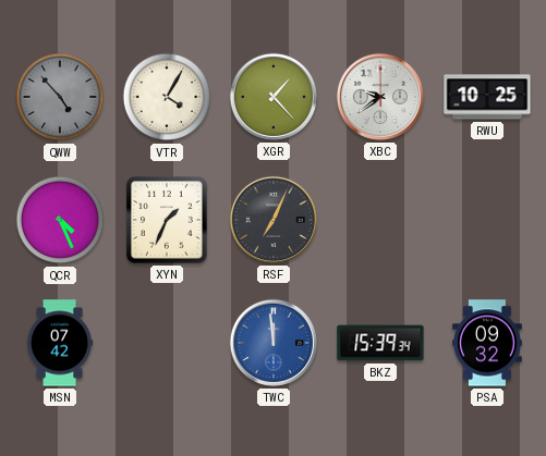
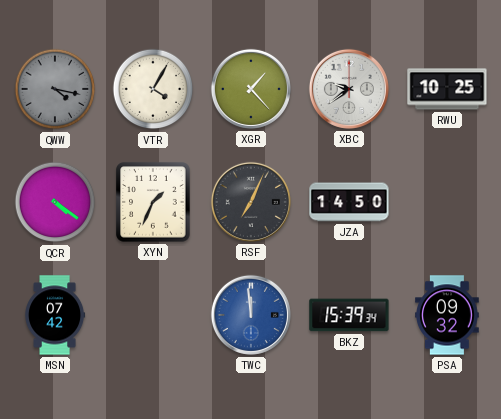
QWW: 4:53 -> 4:17 (55, 89)
QCR: 4:26 -> 4:21 (55, 202)
JZA: none -> 14:50 (349, 202)
